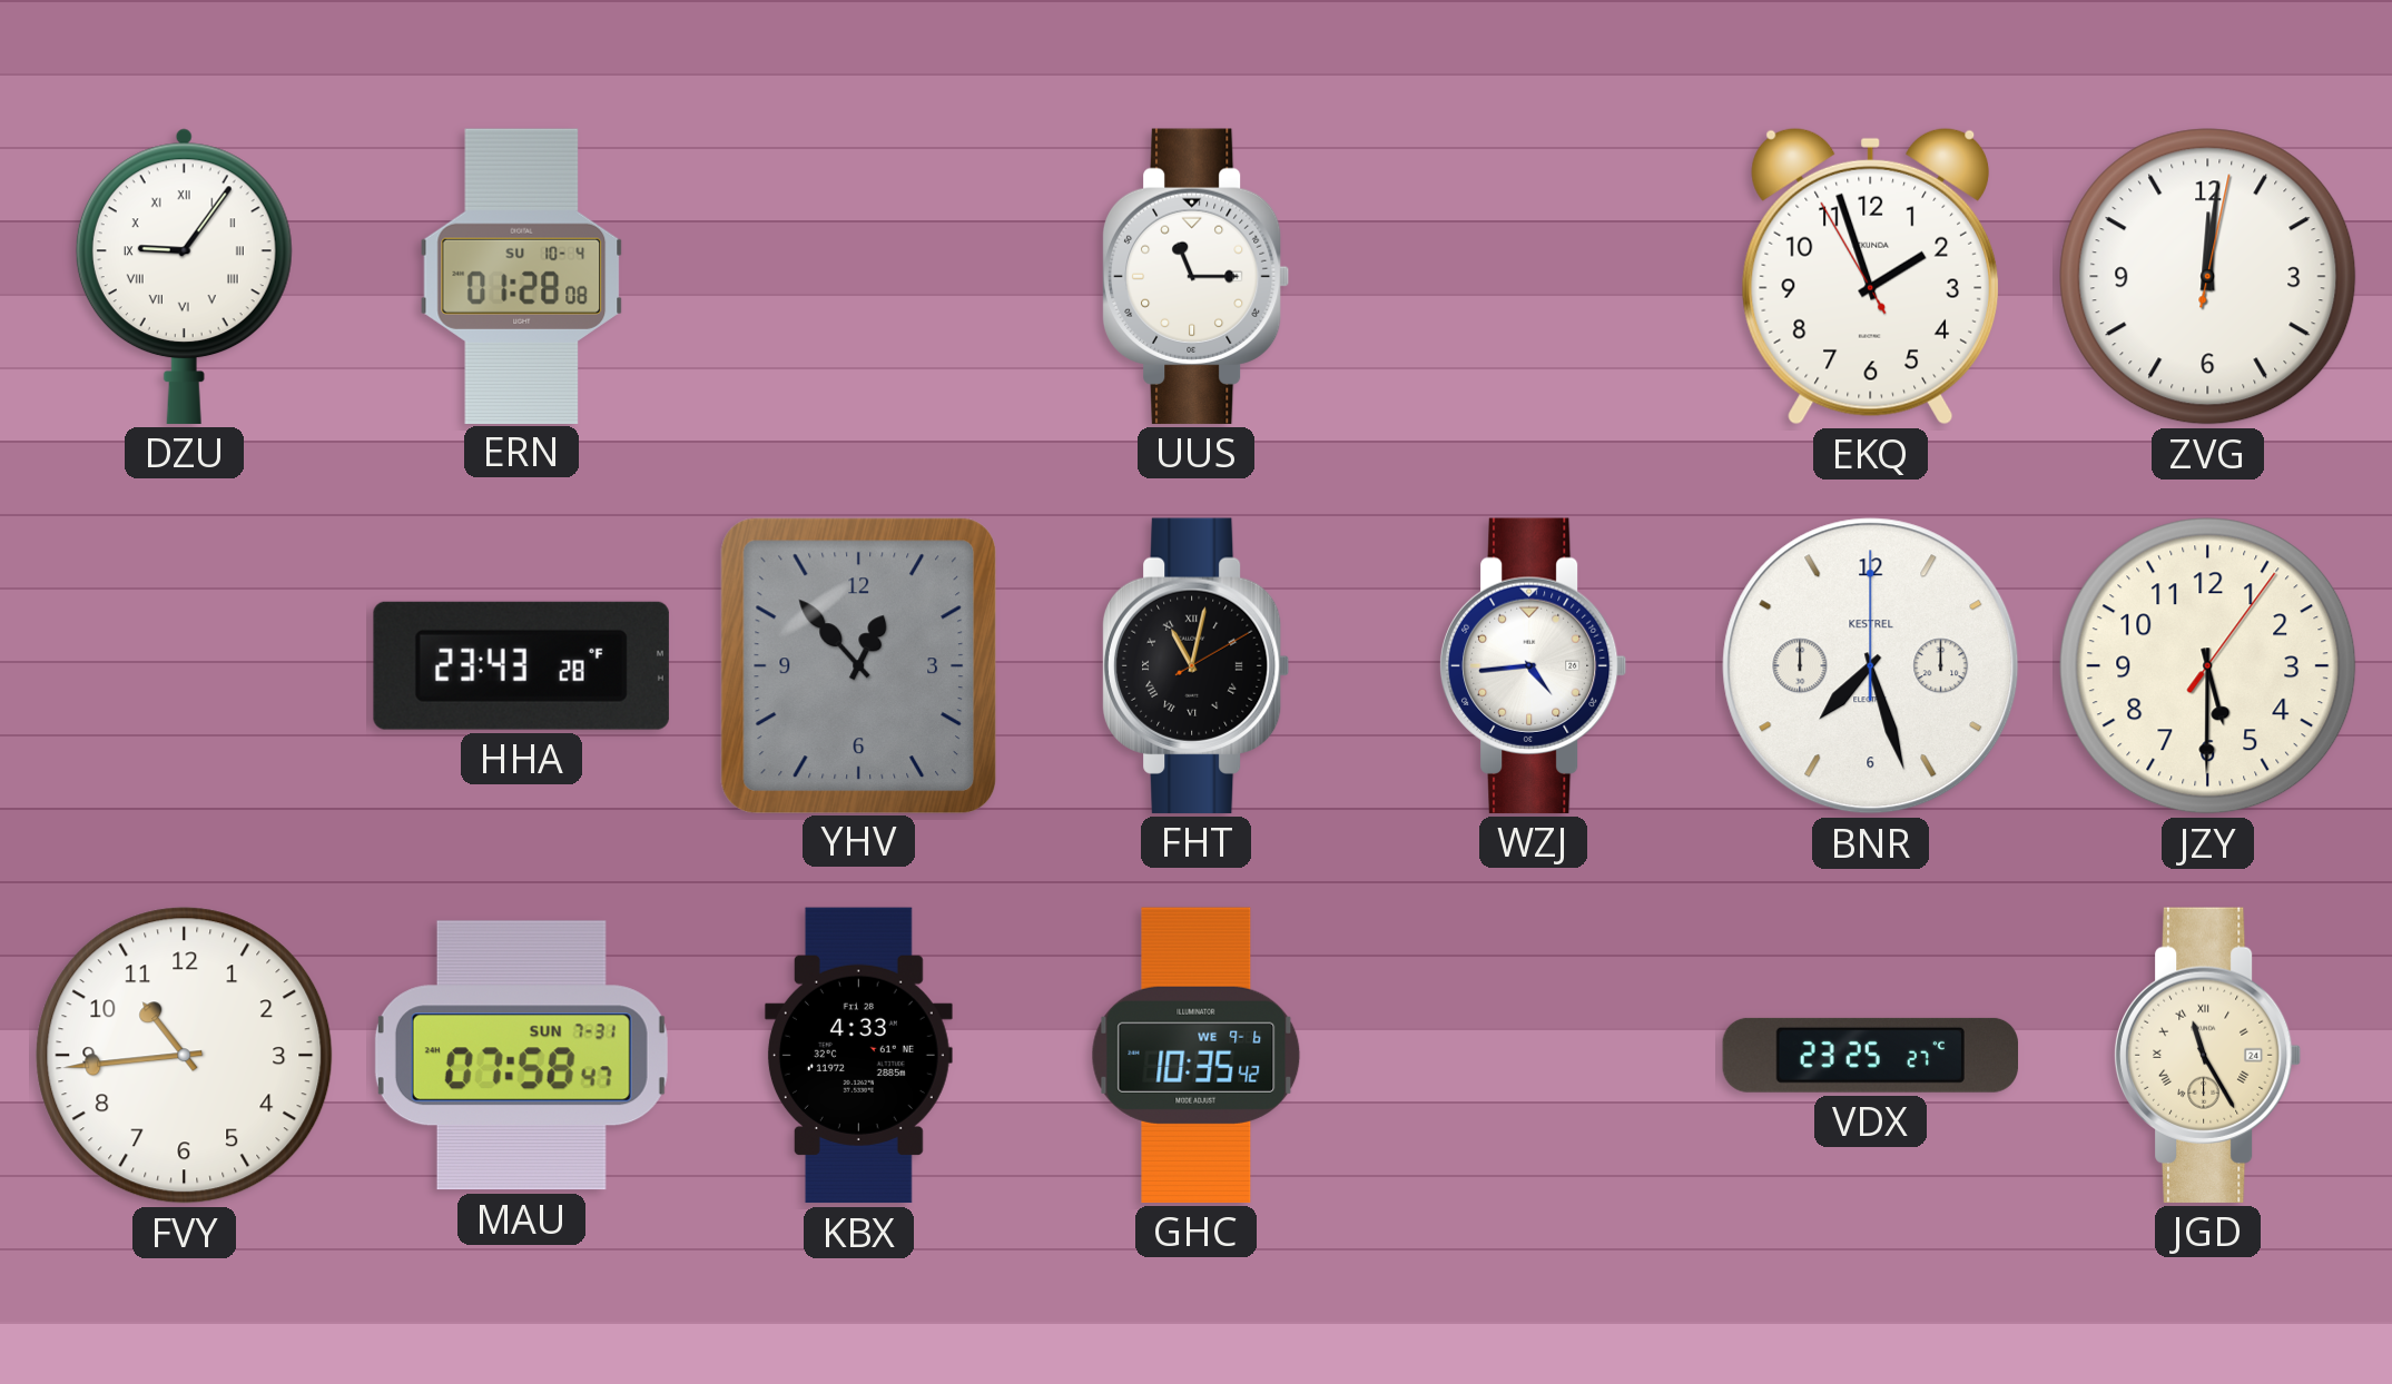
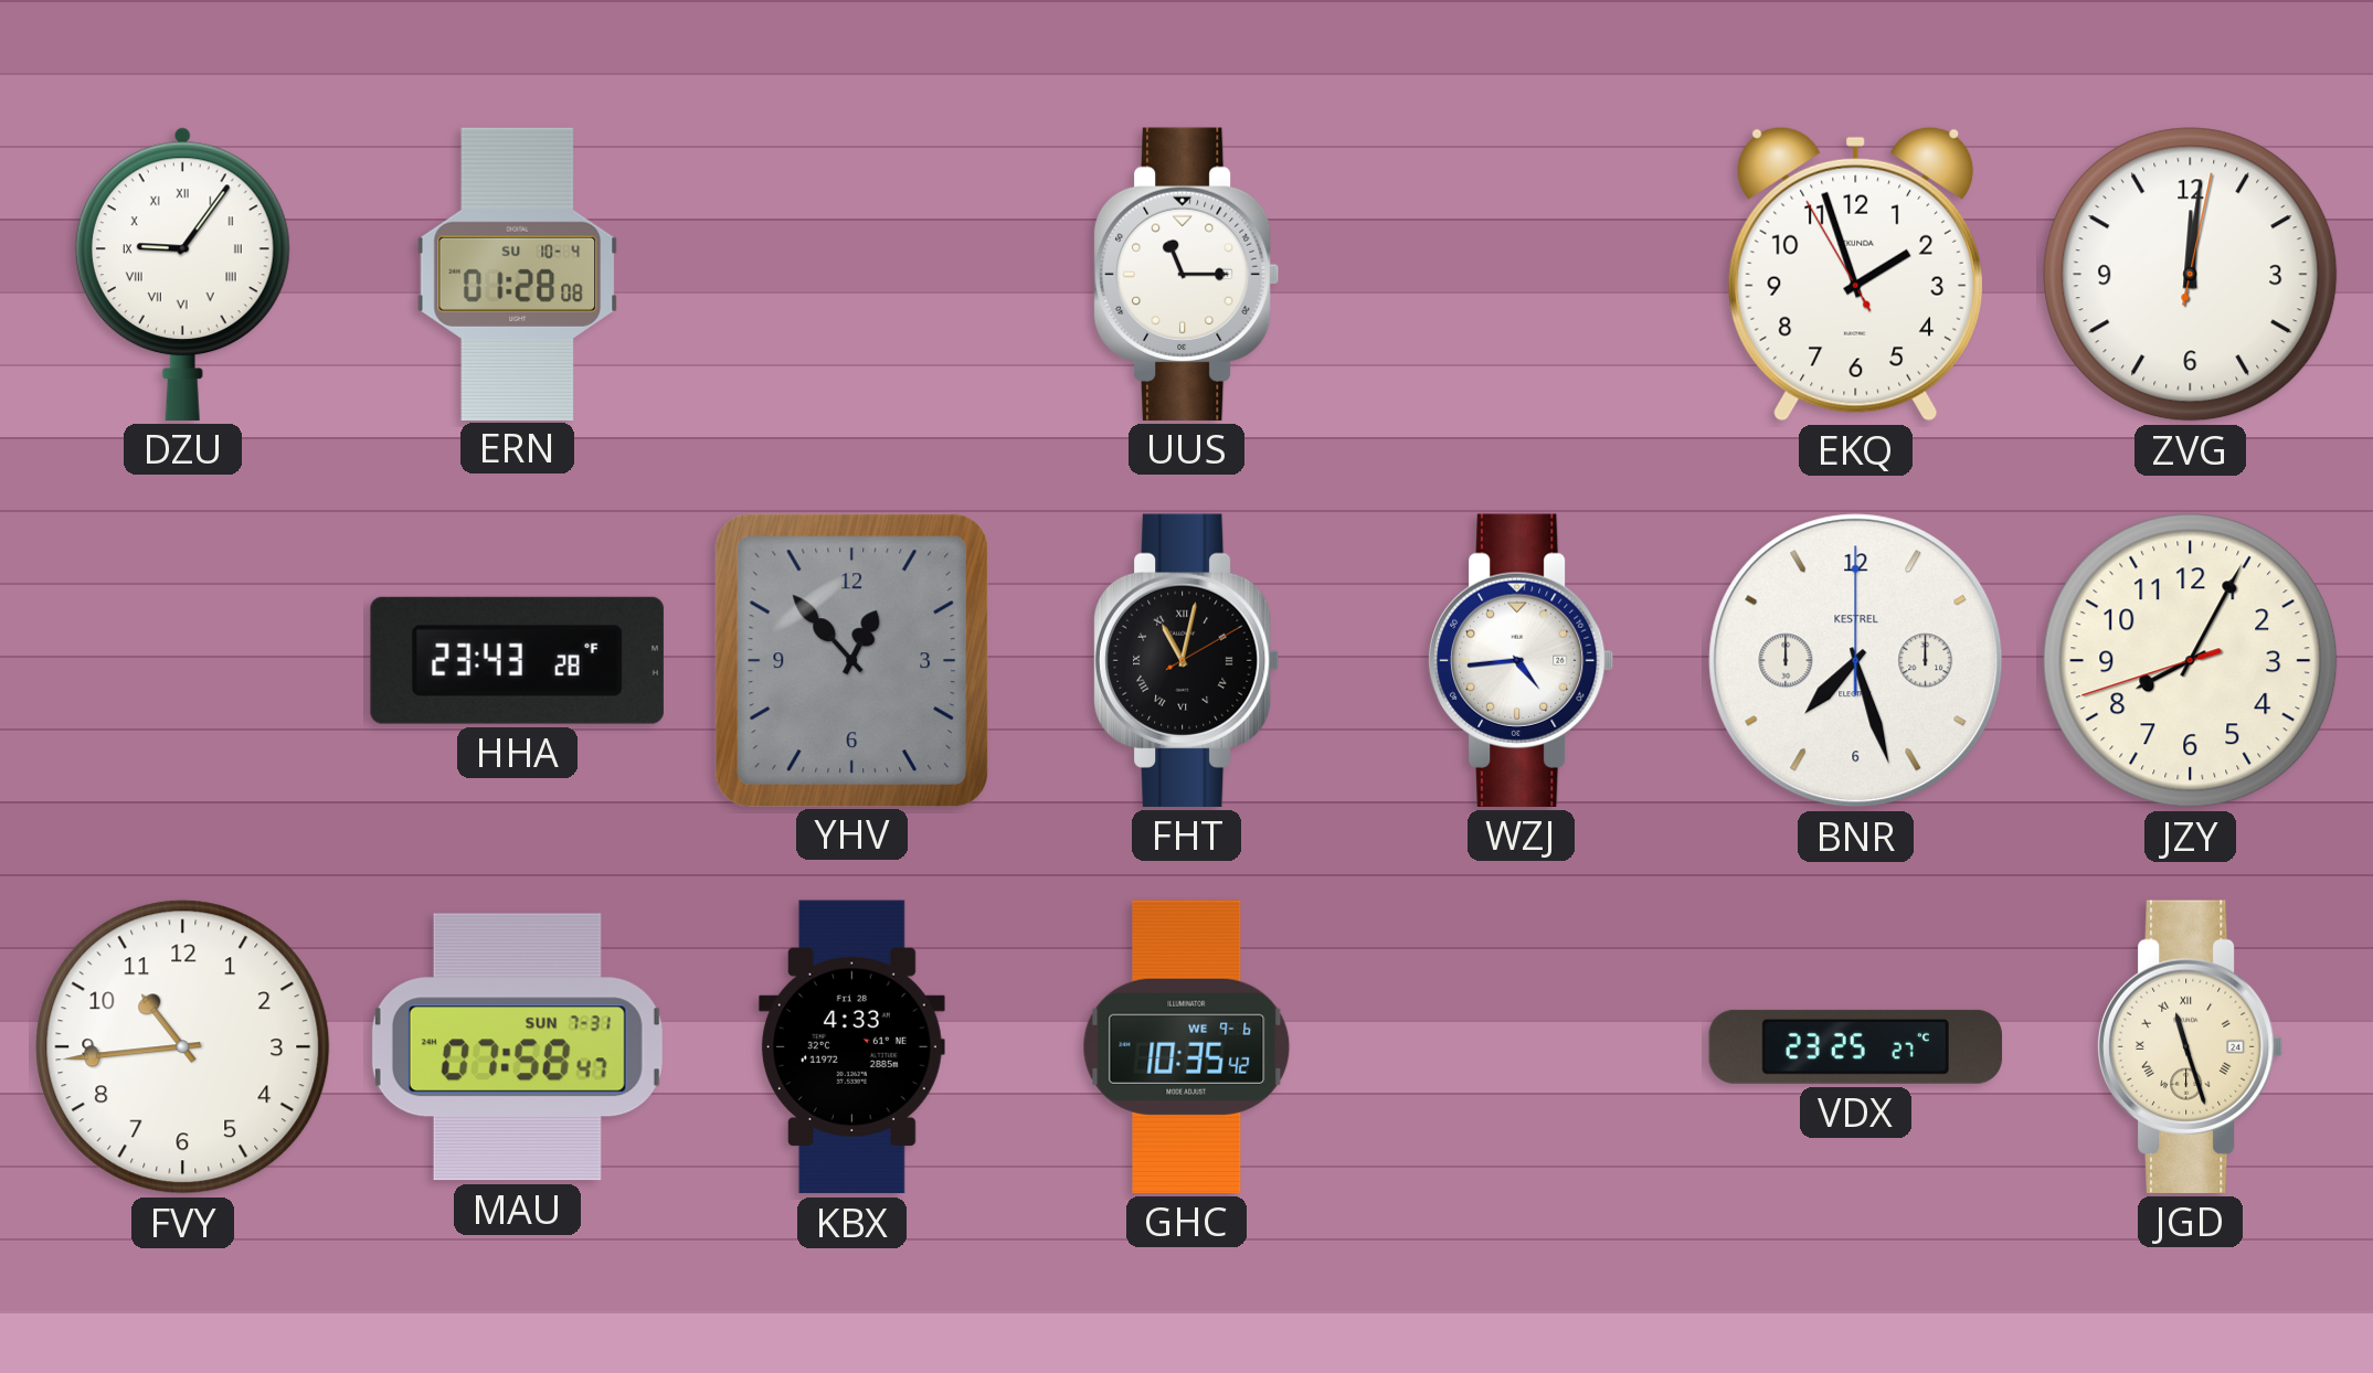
JZY: 5:30 -> 8:04 (2191, 661)
JGD: 11:25 -> 11:27 (2190, 1046)
